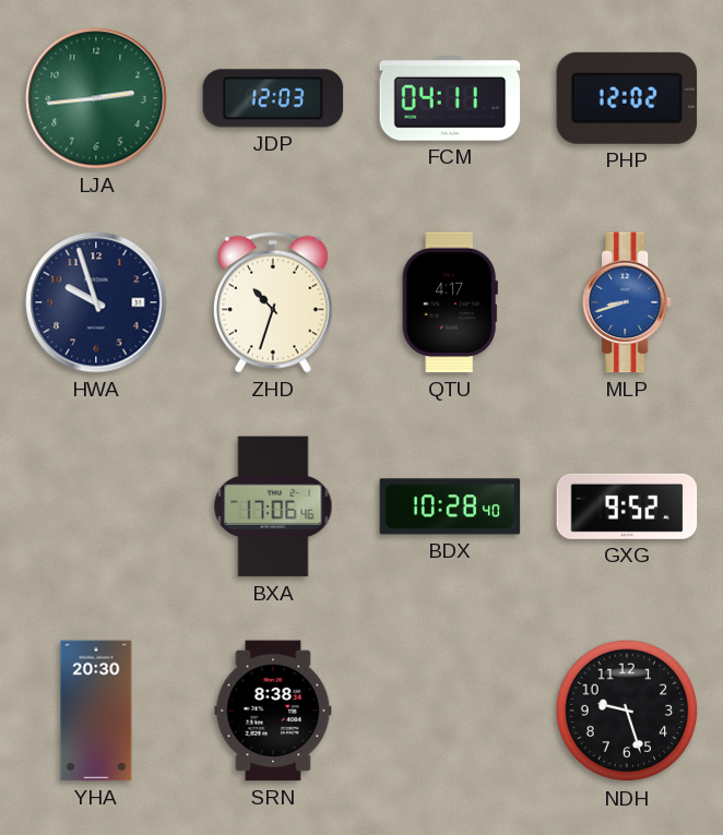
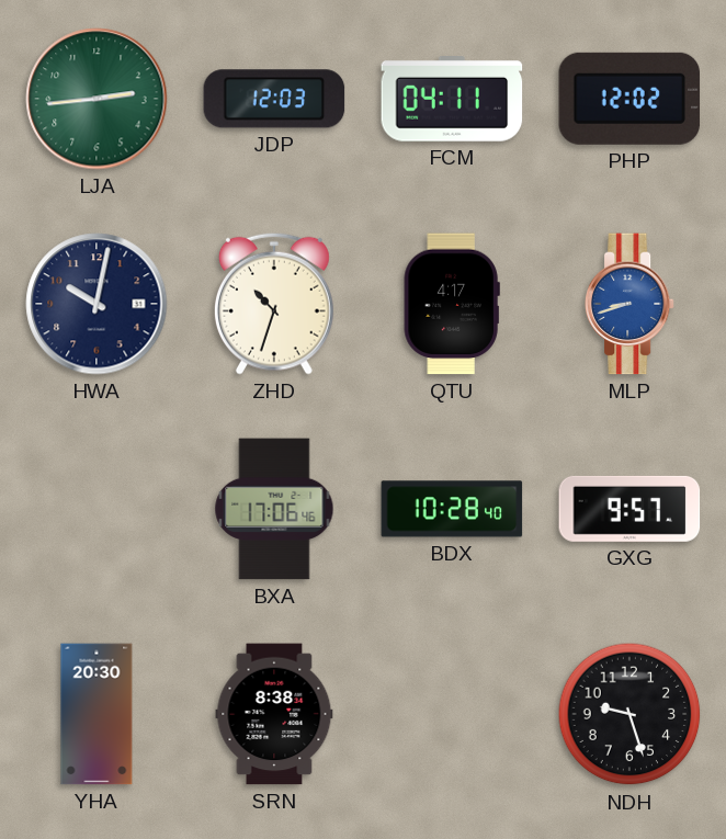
HWA: 9:57 -> 10:02 (97, 304)
GXG: 9:52 -> 9:57 (629, 509)
